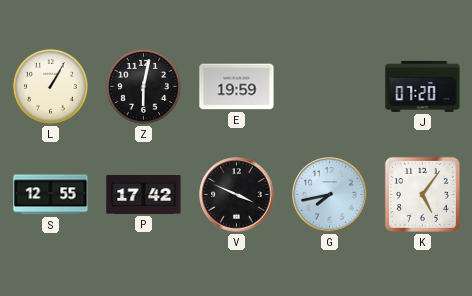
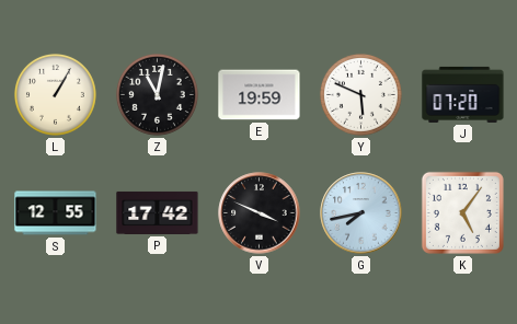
Z: 6:02 -> 11:02 (157, 94)
Y: none -> 5:49 (360, 94)
